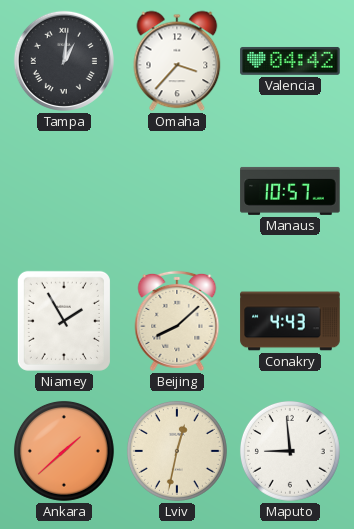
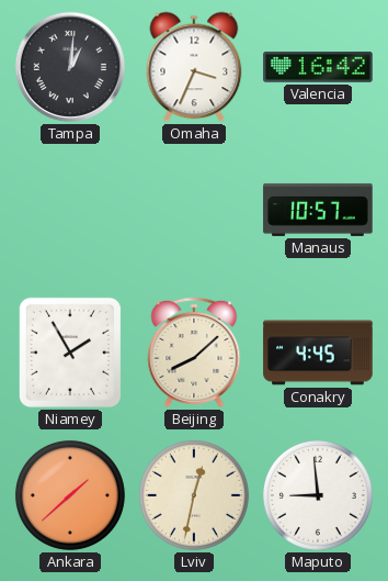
Omaha: 3:37 -> 3:34 (194, 67)
Valencia: 04:42 -> 16:42 (318, 67)
Conakry: 4:43 -> 4:45 (318, 353)
